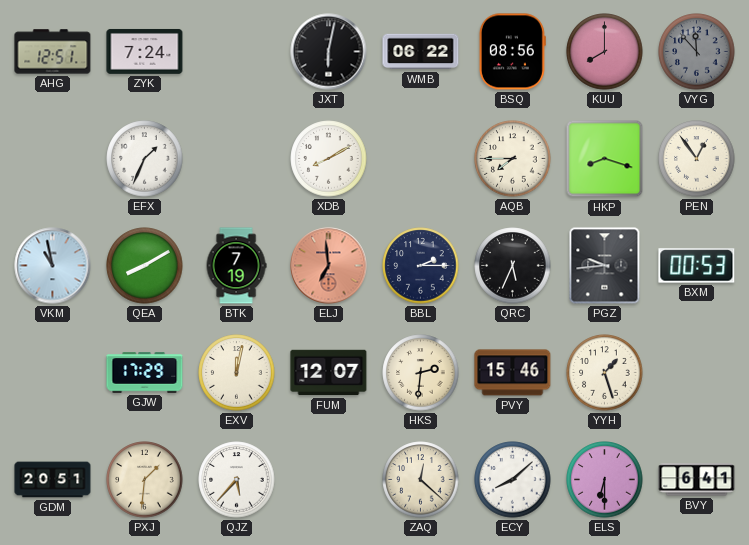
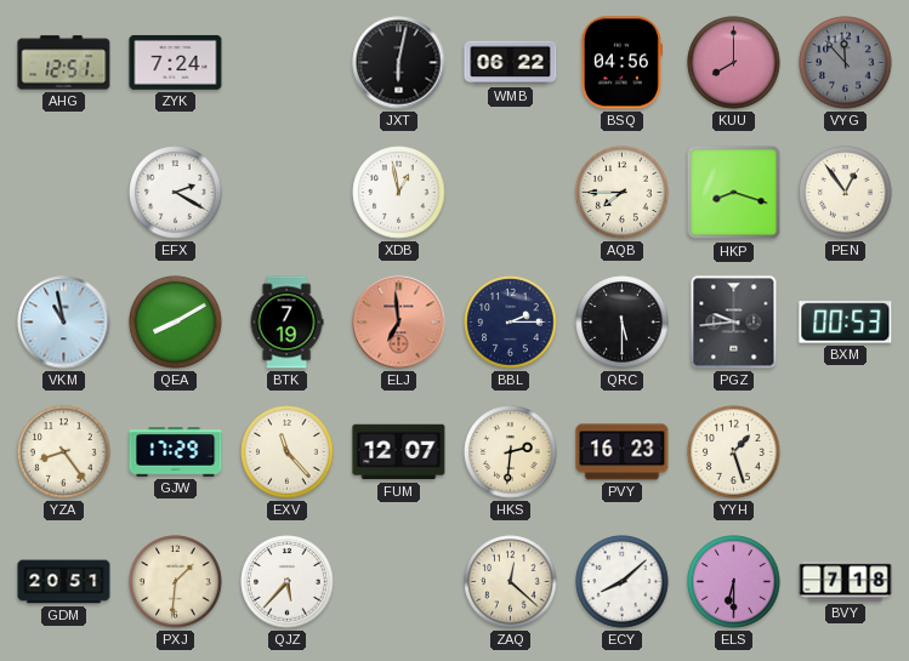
BSQ: 08:56 -> 04:56 (621, 63)
EFX: 1:34 -> 2:20 (176, 193)
XDB: 8:10 -> 12:58 (399, 193)
QRC: 5:34 -> 5:30 (623, 323)
YZA: none -> 8:24 (64, 452)
EXV: 12:02 -> 11:23 (288, 452)
PVY: 15:46 -> 16:23 (623, 452)
BVY: 6:41 -> 7:18 (846, 582)
